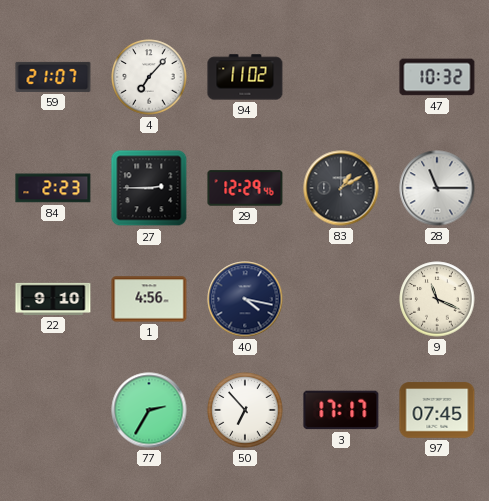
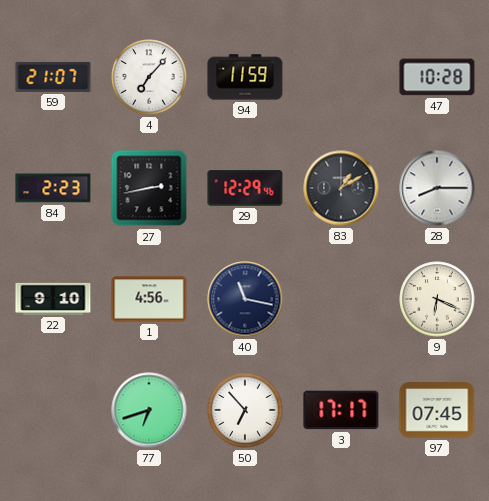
94: 11:02 -> 11:59 (245, 77)
47: 10:32 -> 10:28 (437, 77)
27: 2:45 -> 2:43 (149, 188)
28: 11:15 -> 8:15 (437, 188)
40: 4:17 -> 11:17 (245, 299)
9: 11:19 -> 6:19 (437, 299)
77: 2:35 -> 6:42 (149, 410)
